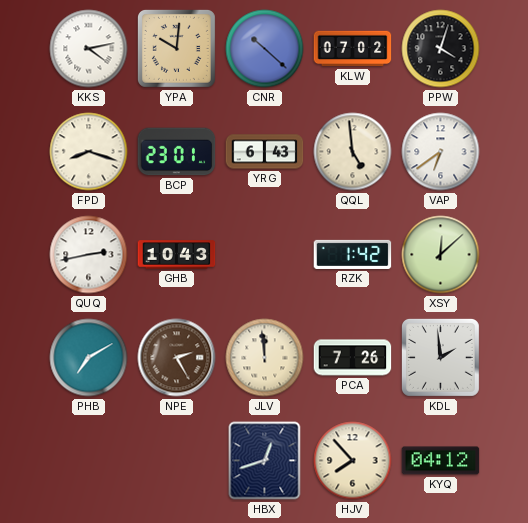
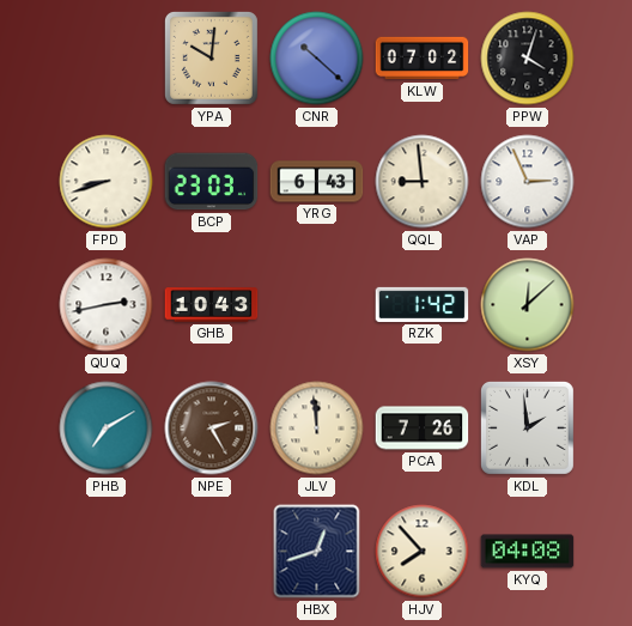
KKS: 4:13 -> none (89, 49)
FPD: 8:18 -> 8:42 (107, 182)
BCP: 23:01 -> 23:03 (212, 182)
QQL: 4:59 -> 8:59 (423, 182)
VAP: 6:39 -> 2:56 (528, 182)
KYQ: 04:12 -> 04:08 (528, 552)
